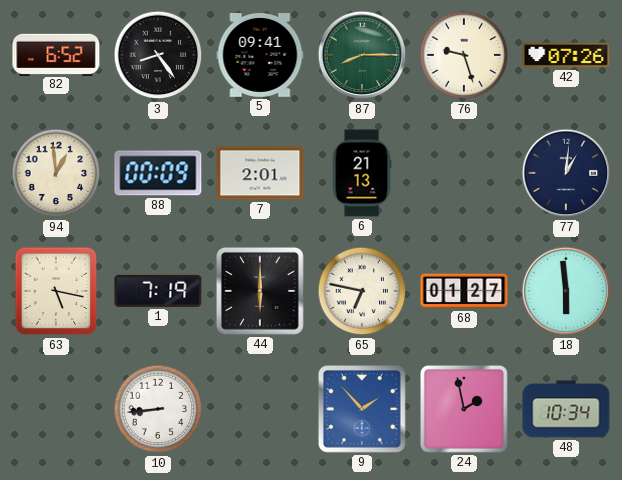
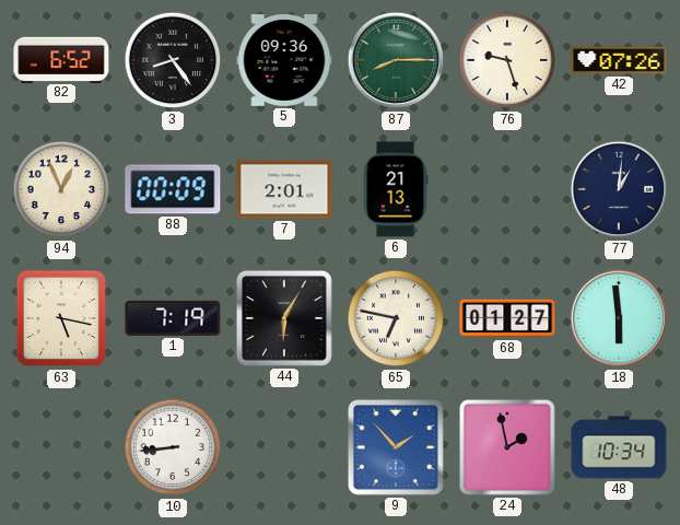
5: 09:41 -> 09:36 (284, 61)
94: 12:59 -> 12:56 (61, 189)
44: 6:00 -> 6:05 (284, 318)
